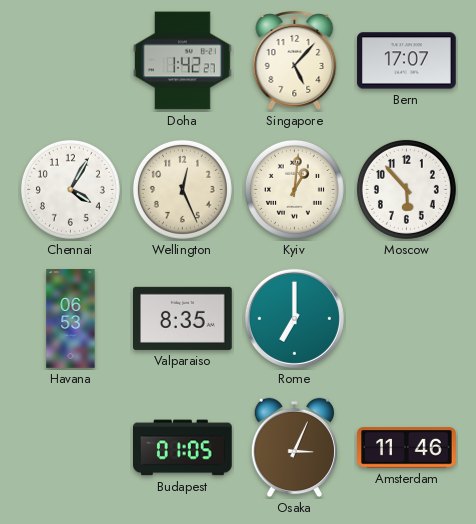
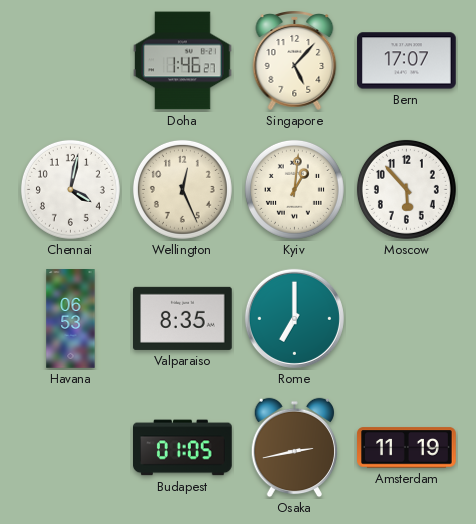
Doha: 1:42 -> 1:46 (183, 61)
Chennai: 4:05 -> 4:02 (70, 189)
Osaka: 3:04 -> 2:43 (294, 448)
Amsterdam: 11:46 -> 11:19 (407, 448)
